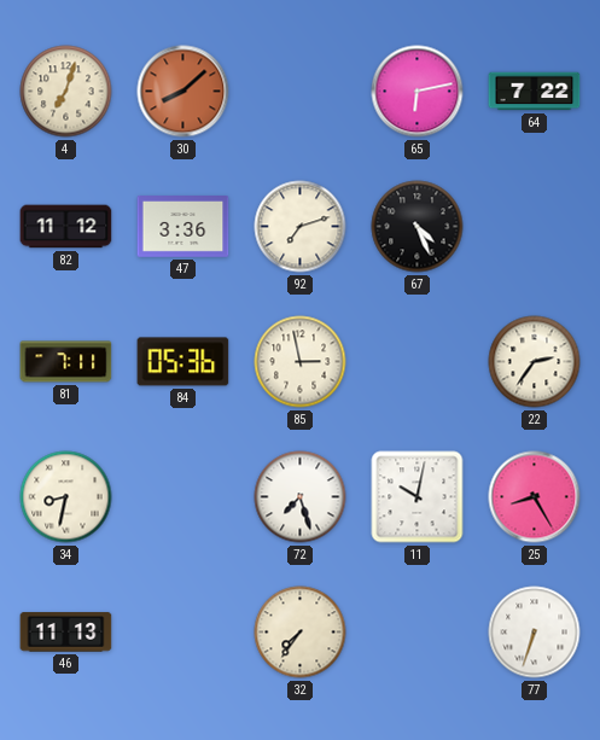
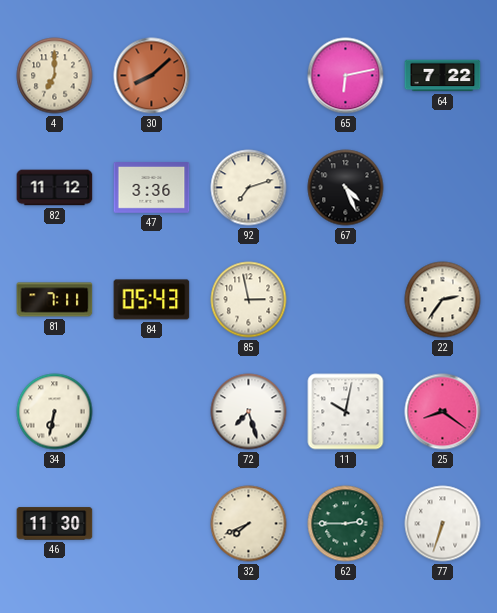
4: 7:03 -> 7:00 (55, 76)
84: 05:36 -> 05:43 (152, 300)
34: 8:32 -> 6:32 (55, 412)
25: 8:25 -> 8:21 (443, 412)
46: 11:13 -> 11:30 (55, 524)
32: 7:36 -> 7:41 (249, 524)
62: none -> 2:45 (346, 524)
